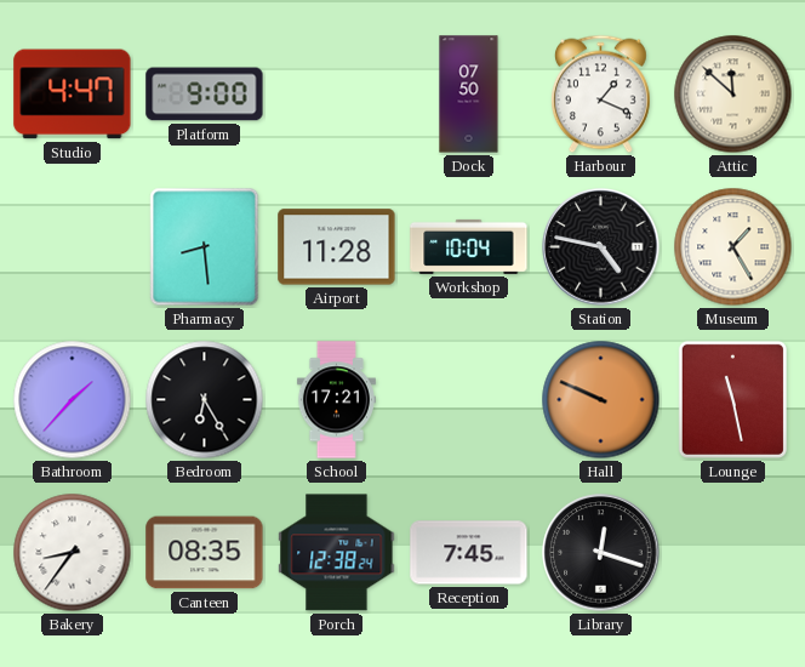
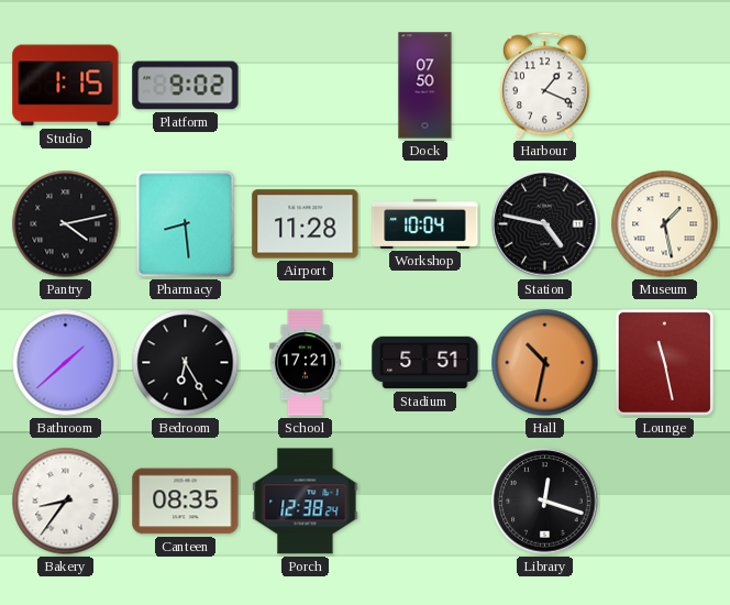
Studio: 4:47 -> 1:15 (66, 86)
Platform: 9:00 -> 9:02 (186, 86)
Attic: 11:52 -> none (733, 95)
Pantry: none -> 4:13 (66, 224)
Museum: 1:25 -> 1:28 (665, 224)
Bathroom: 1:37 -> 1:38 (66, 363)
Stadium: none -> 5:51 (425, 363)
Hall: 9:49 -> 10:32 (545, 363)
Reception: 7:45 -> none (469, 553)
